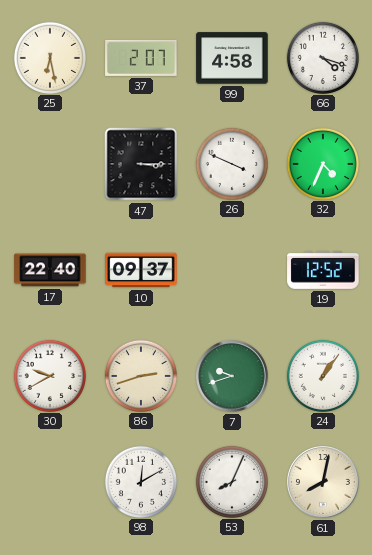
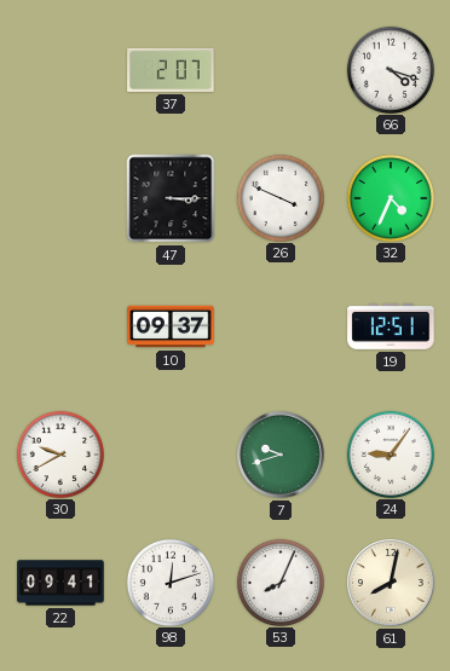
25: 6:28 -> none (49, 57)
99: 4:58 -> none (232, 58)
17: 22:40 -> none (50, 270)
19: 12:52 -> 12:51 (391, 326)
86: 2:42 -> none (140, 375)
24: 1:06 -> 9:06 (390, 453)
22: none -> 09:41 (60, 583)
98: 12:10 -> 12:12 (169, 582)
